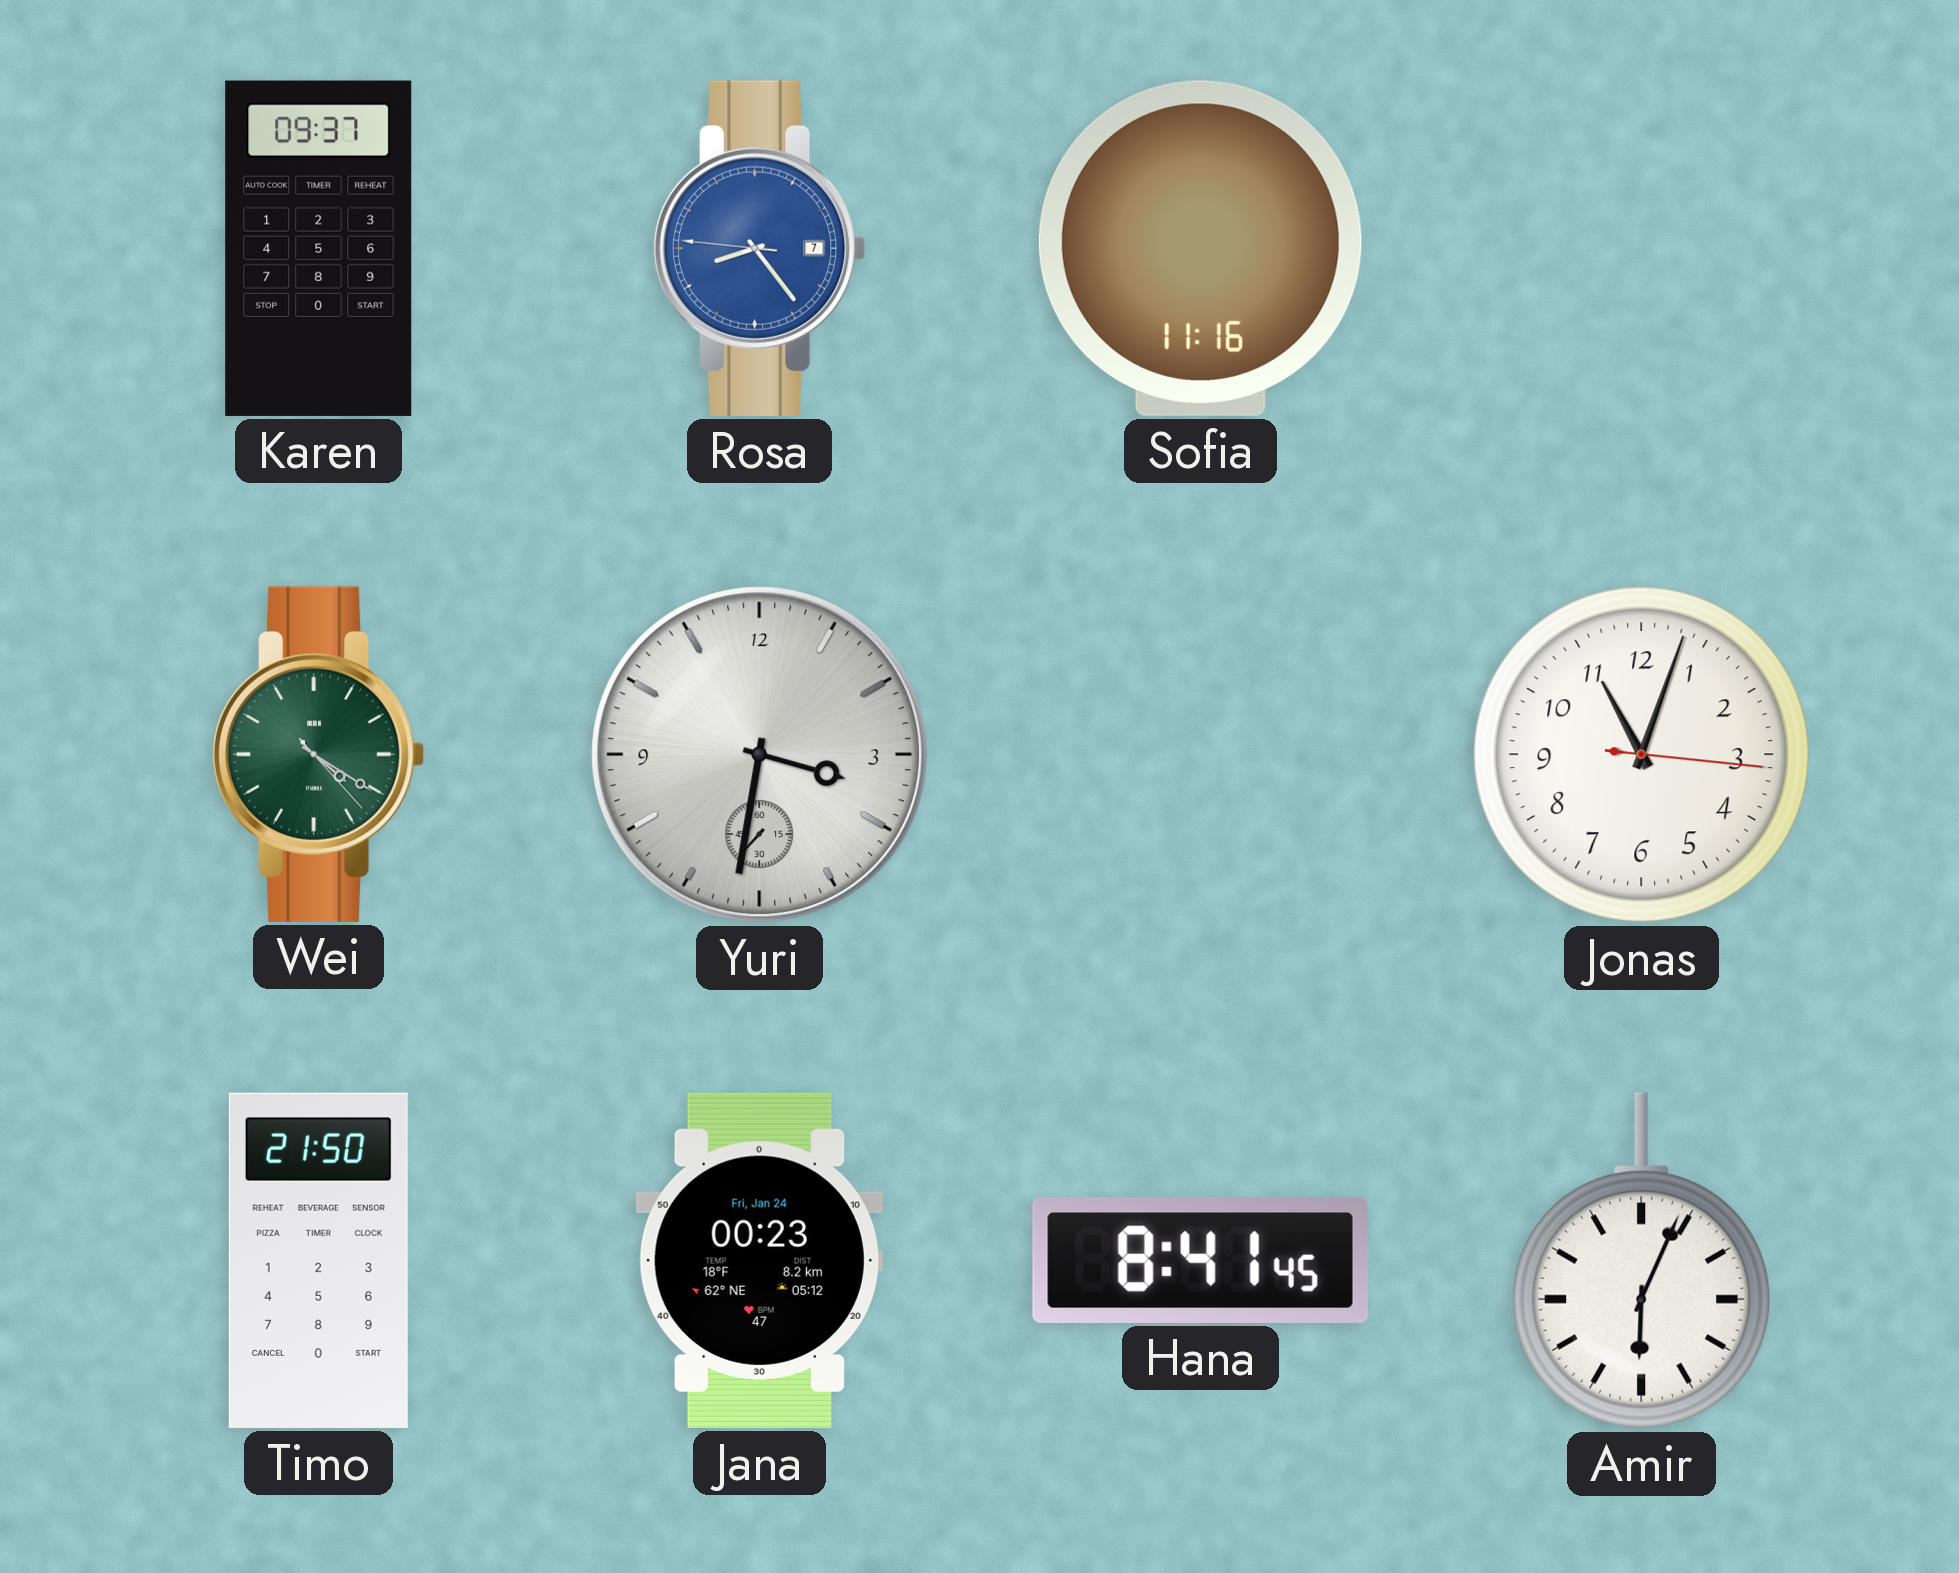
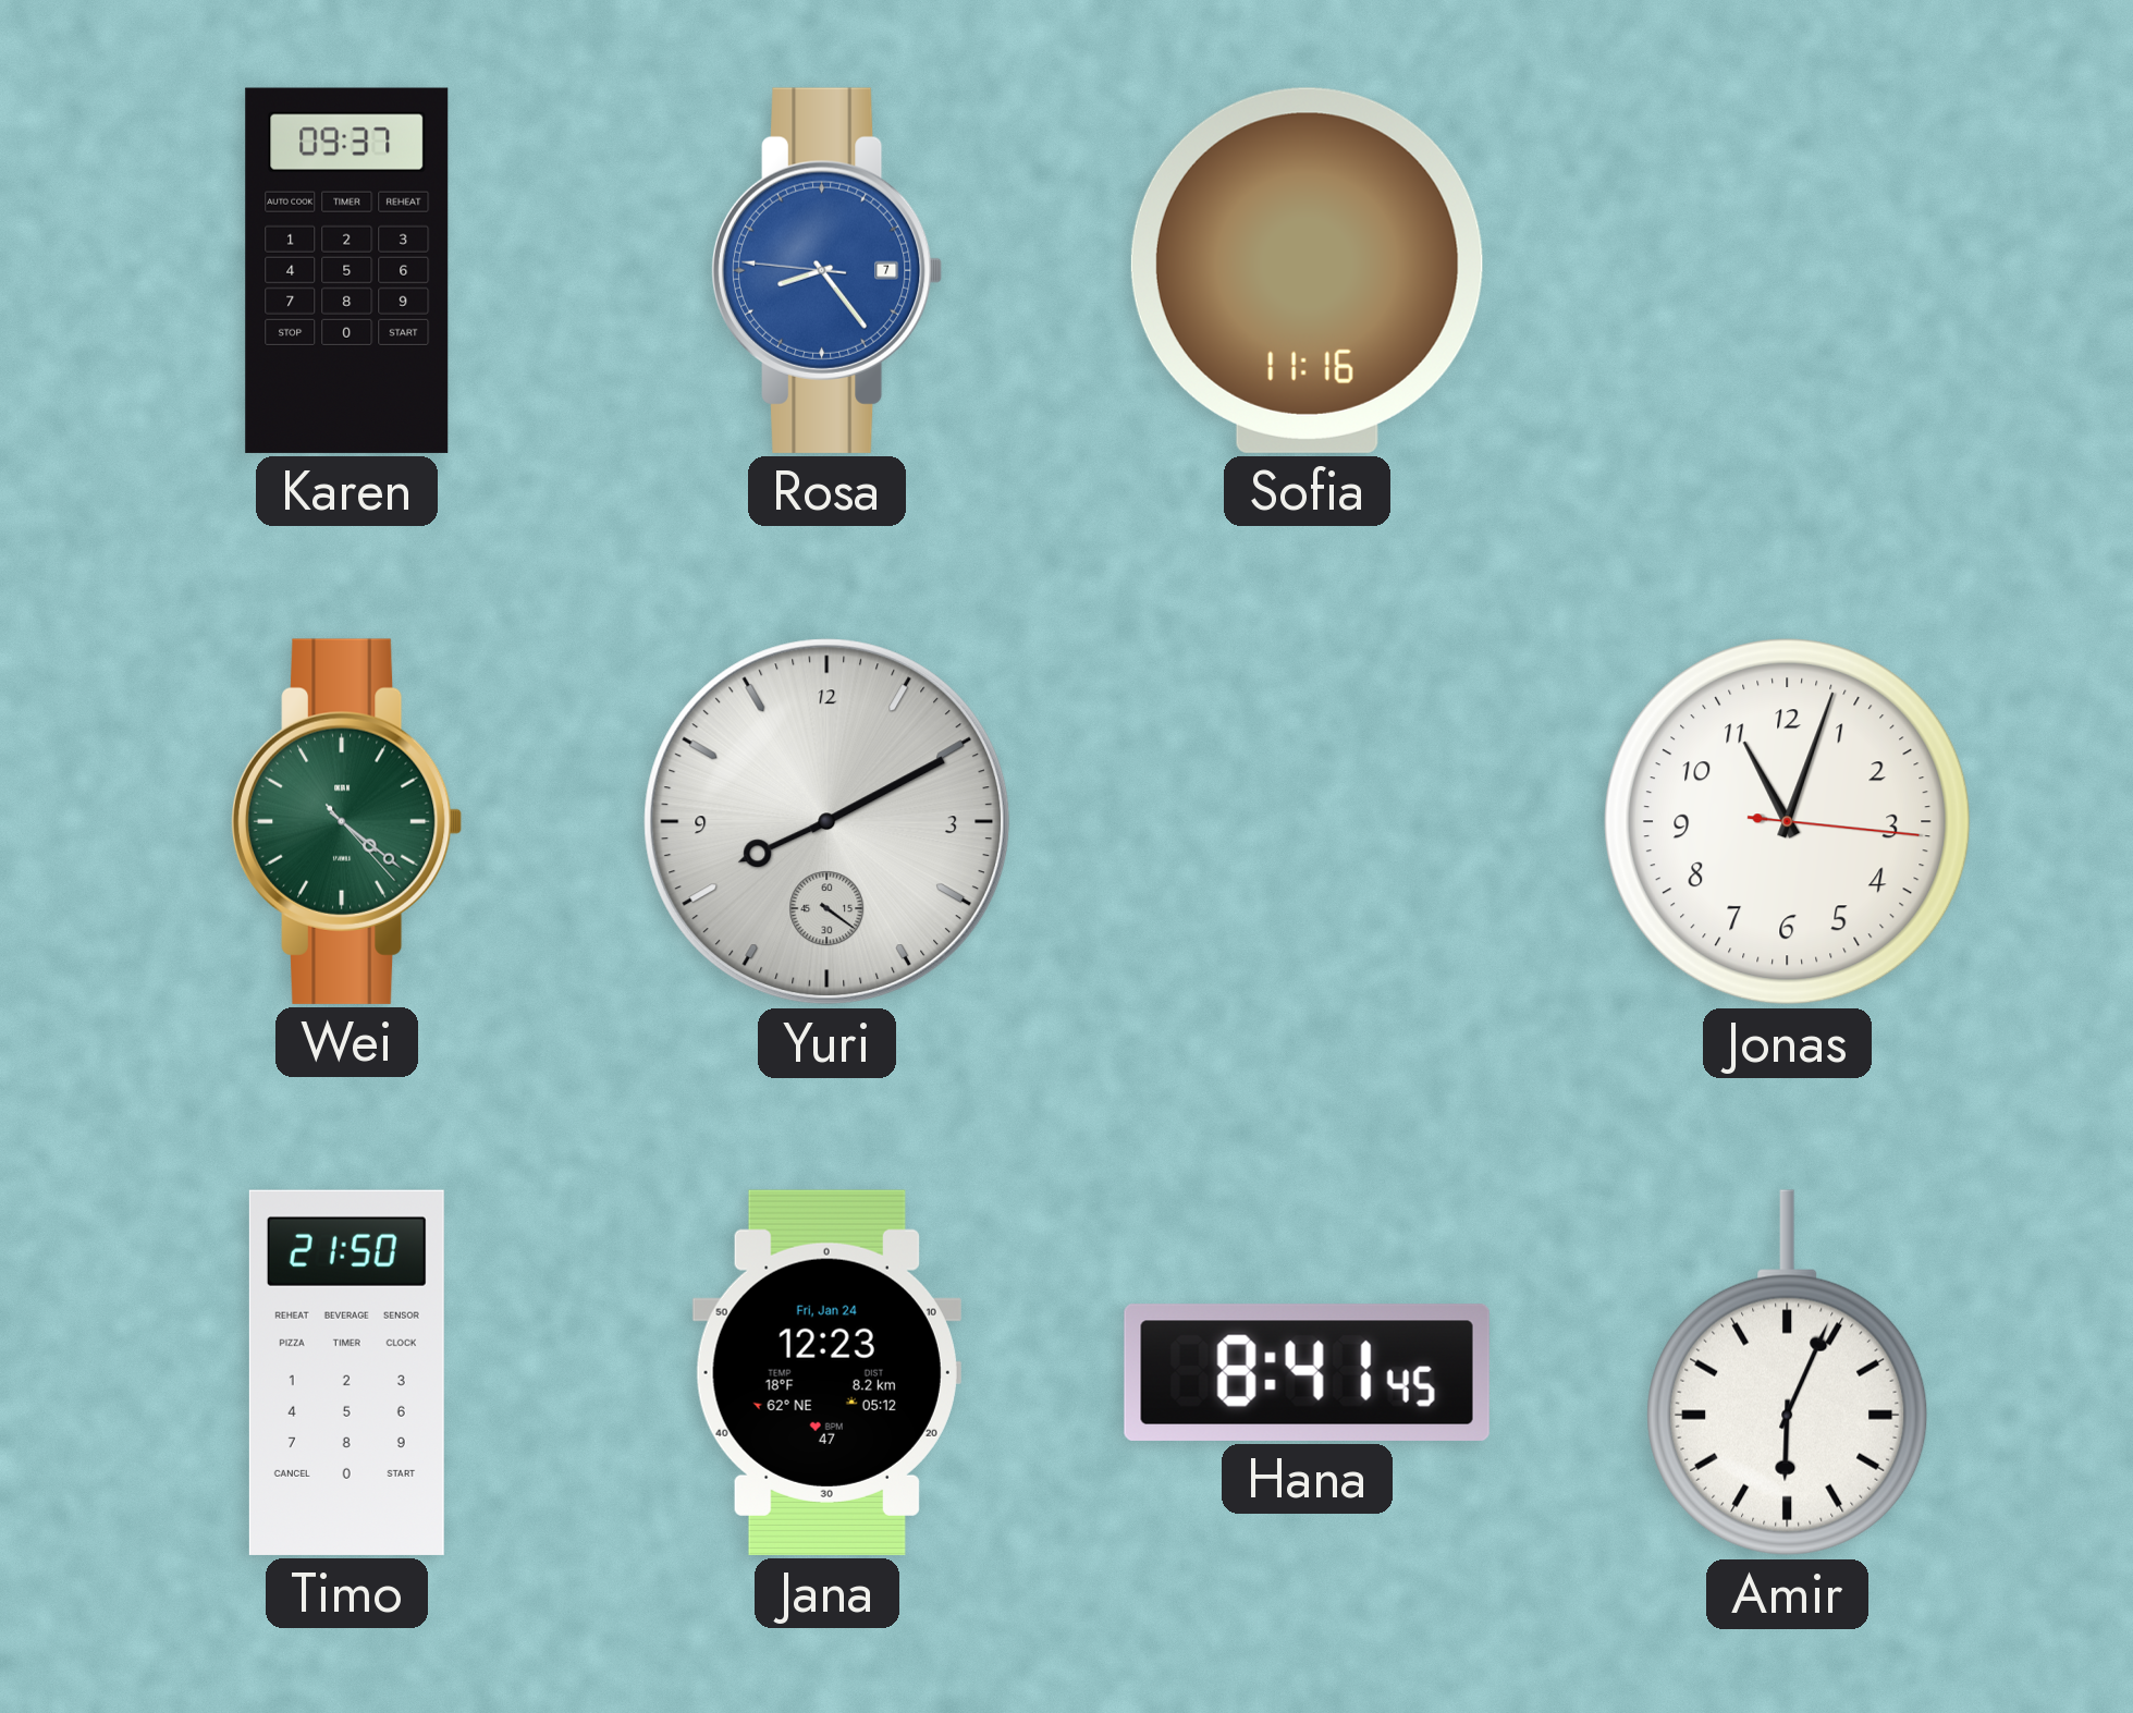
Wei: 4:20 -> 4:21 (346, 821)
Yuri: 3:31 -> 8:10 (828, 822)
Jana: 00:23 -> 12:23 (826, 1372)
